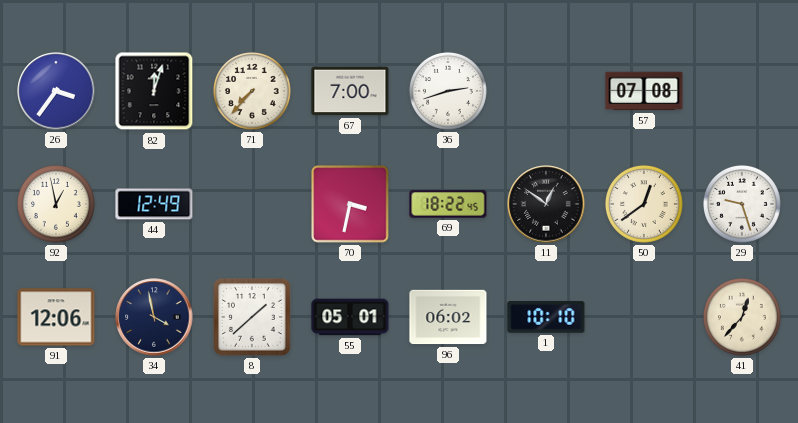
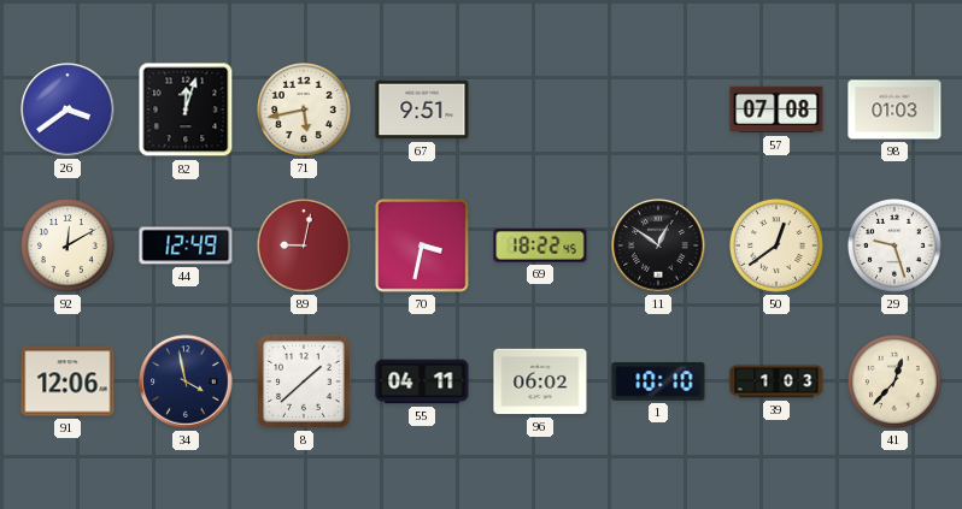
26: 3:36 -> 3:39 (68, 110)
71: 7:37 -> 5:43 (304, 110)
67: 7:00 -> 9:51 (422, 110)
36: 2:42 -> none (448, 91)
98: none -> 01:03 (894, 110)
92: 12:58 -> 12:10 (68, 245)
89: none -> 9:02 (304, 245)
55: 05:01 -> 04:11 (422, 381)
39: none -> 1:03 (776, 381)
